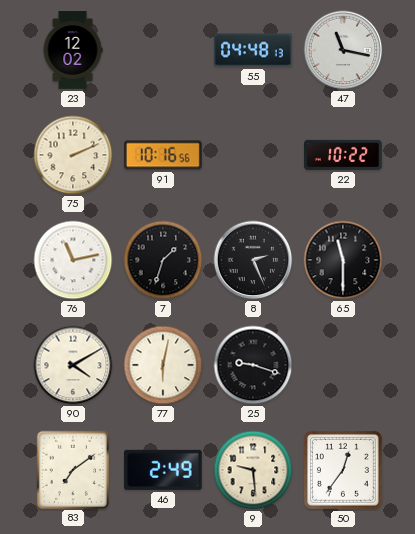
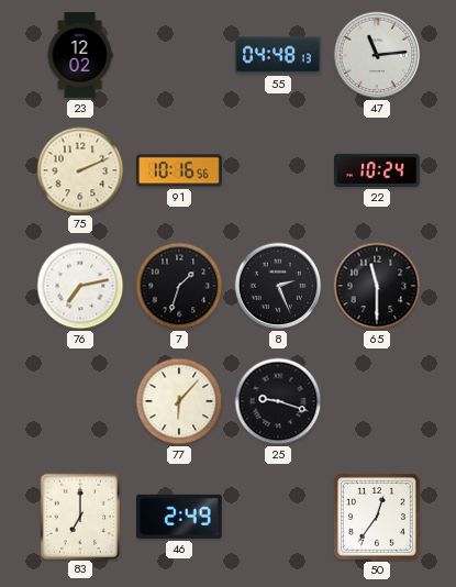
47: 11:17 -> 11:14 (377, 55)
22: 10:22 -> 10:24 (378, 170)
76: 11:13 -> 7:13 (80, 286)
90: 4:10 -> none (73, 365)
77: 6:02 -> 6:07 (179, 401)
83: 7:09 -> 7:00 (79, 516)
9: 9:29 -> none (253, 470)
